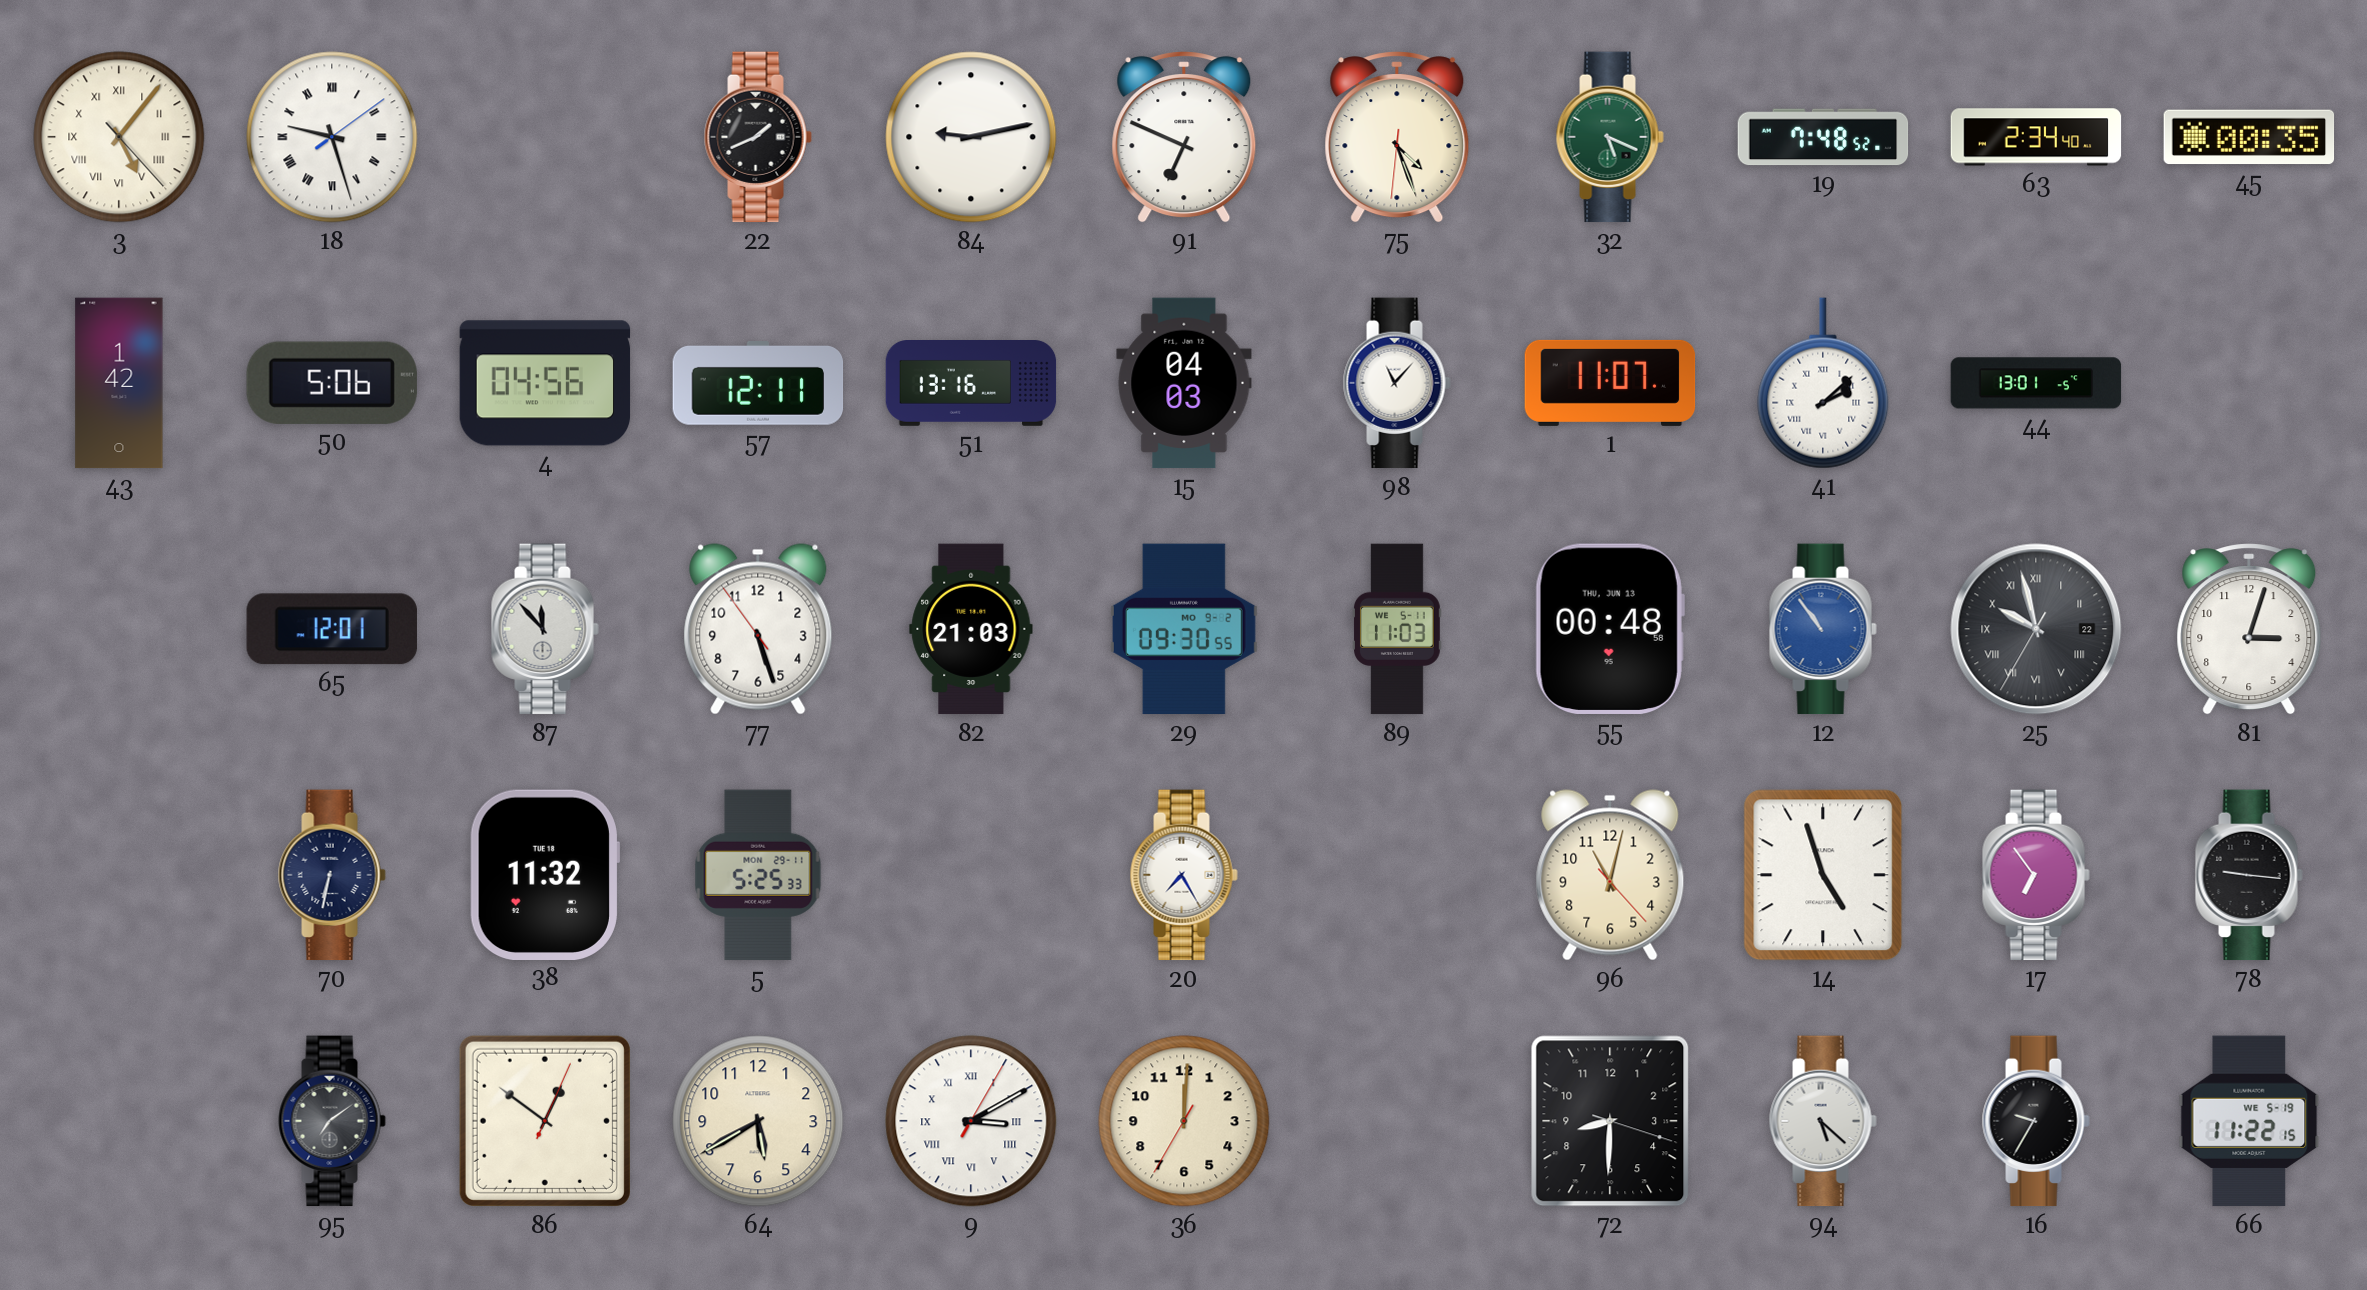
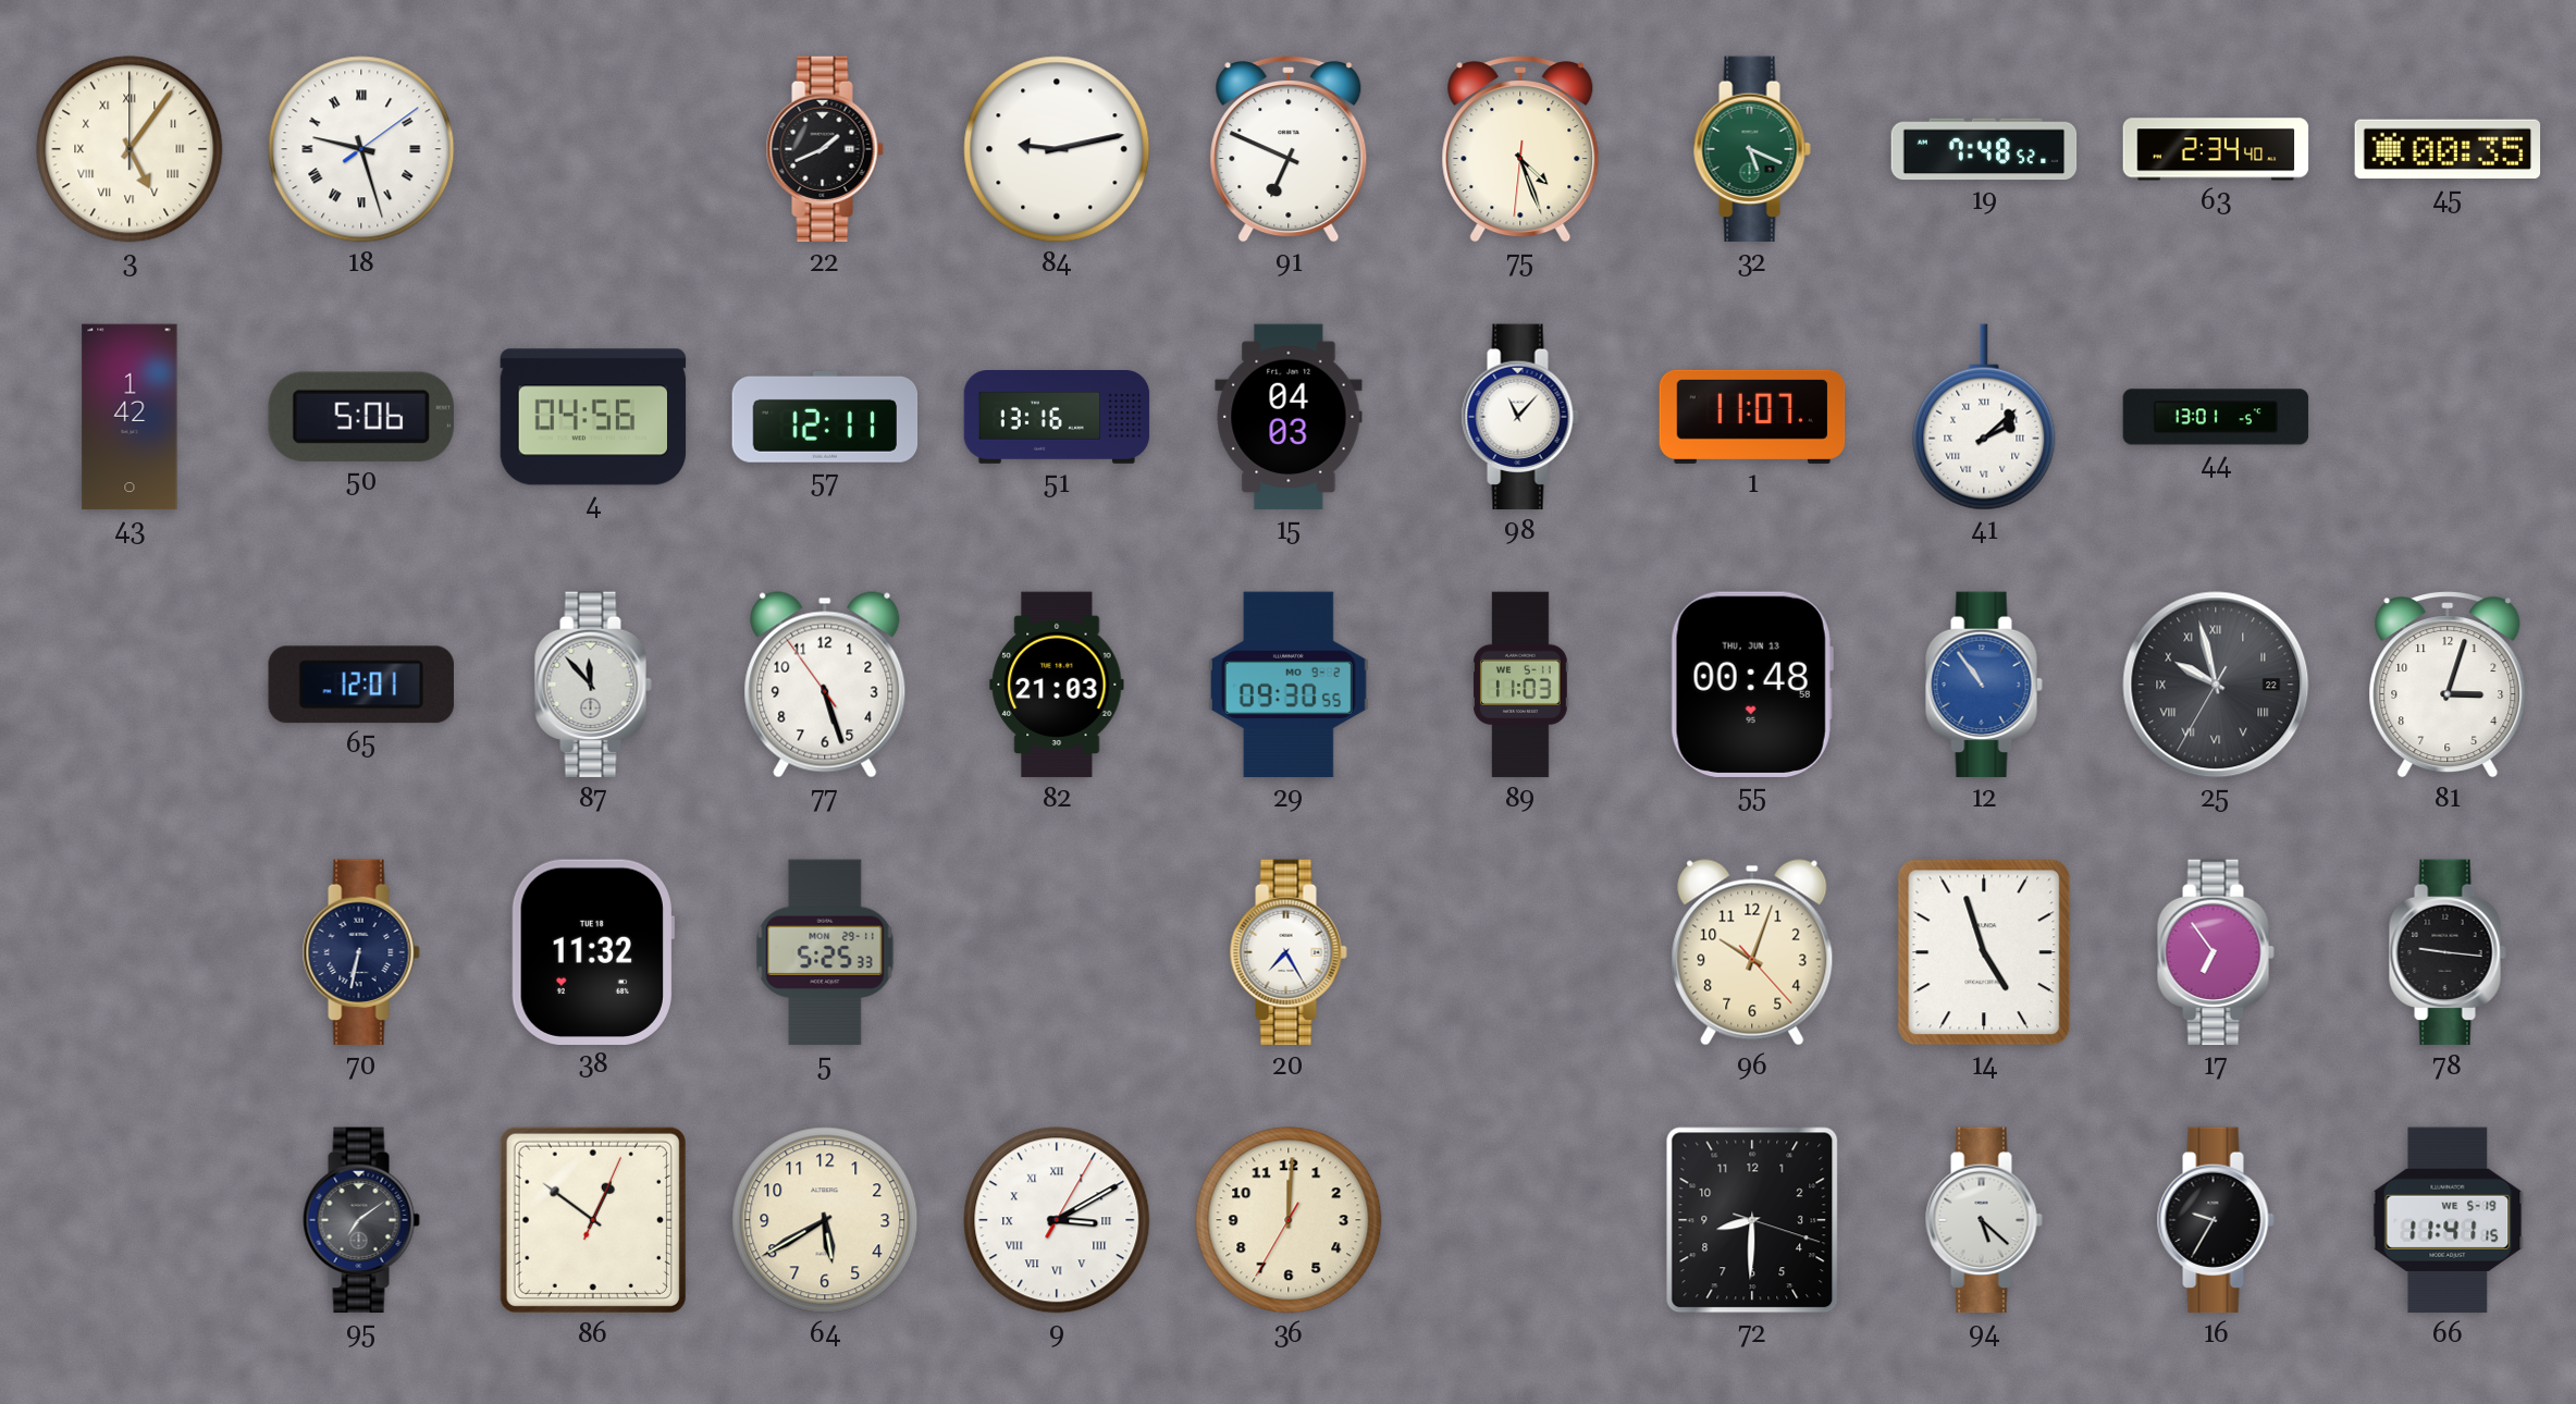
3: 5:06:23 -> 5:06:00 (130, 149)
96: 11:02 -> 10:03 (1752, 952)
66: 11:22 -> 11:41 (2448, 1220)
